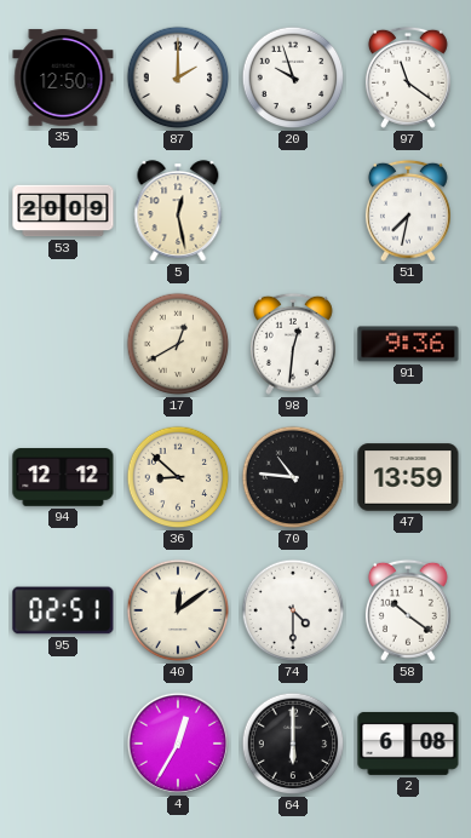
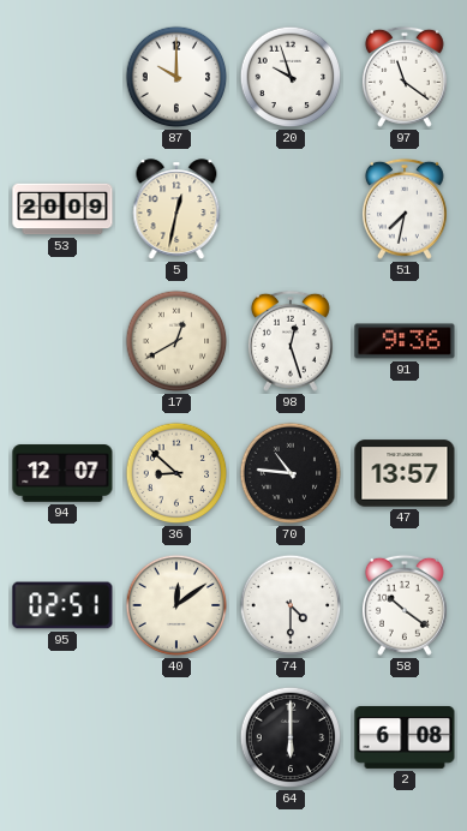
35: 12:50 -> none (63, 78)
87: 2:00 -> 10:00 (176, 77)
5: 12:28 -> 12:32 (176, 210)
98: 12:31 -> 12:27 (291, 341)
94: 12:12 -> 12:07 (62, 473)
47: 13:59 -> 13:57 (405, 473)
4: 12:35 -> none (177, 742)
